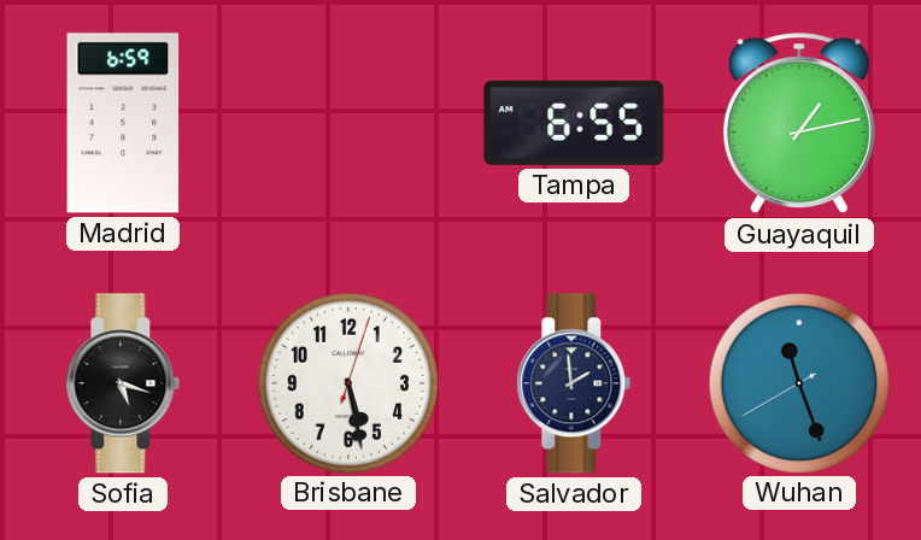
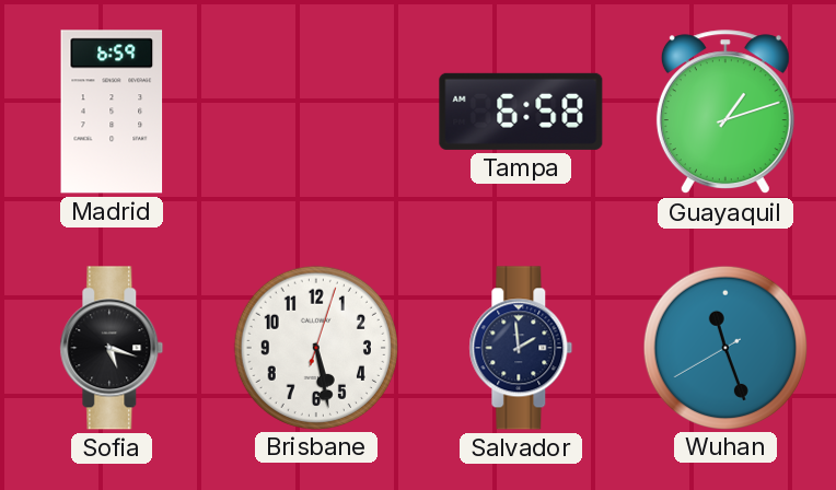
Tampa: 6:55 -> 6:58 (521, 112)
Guayaquil: 1:13 -> 1:12 (725, 113)
